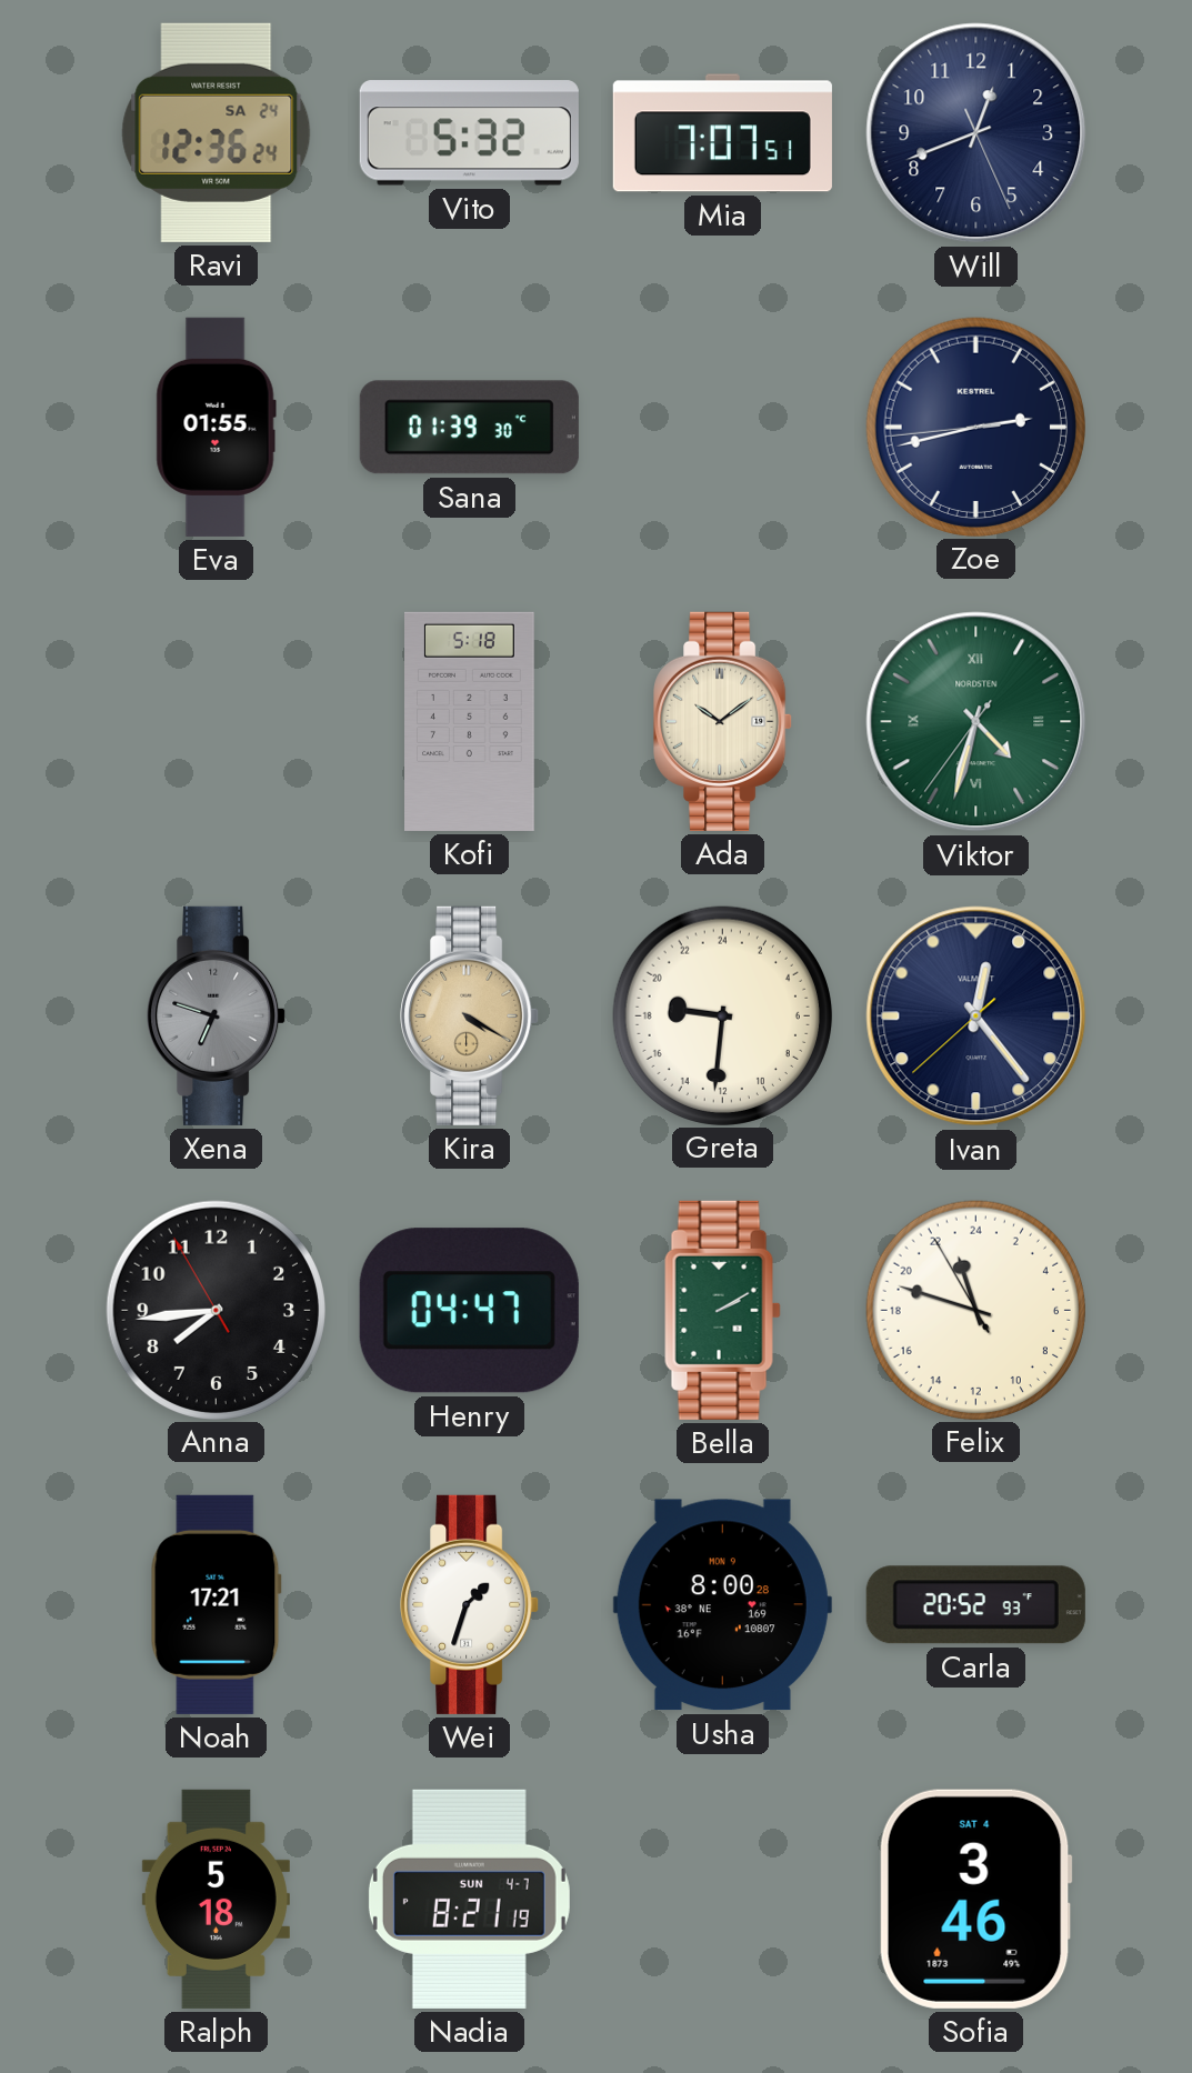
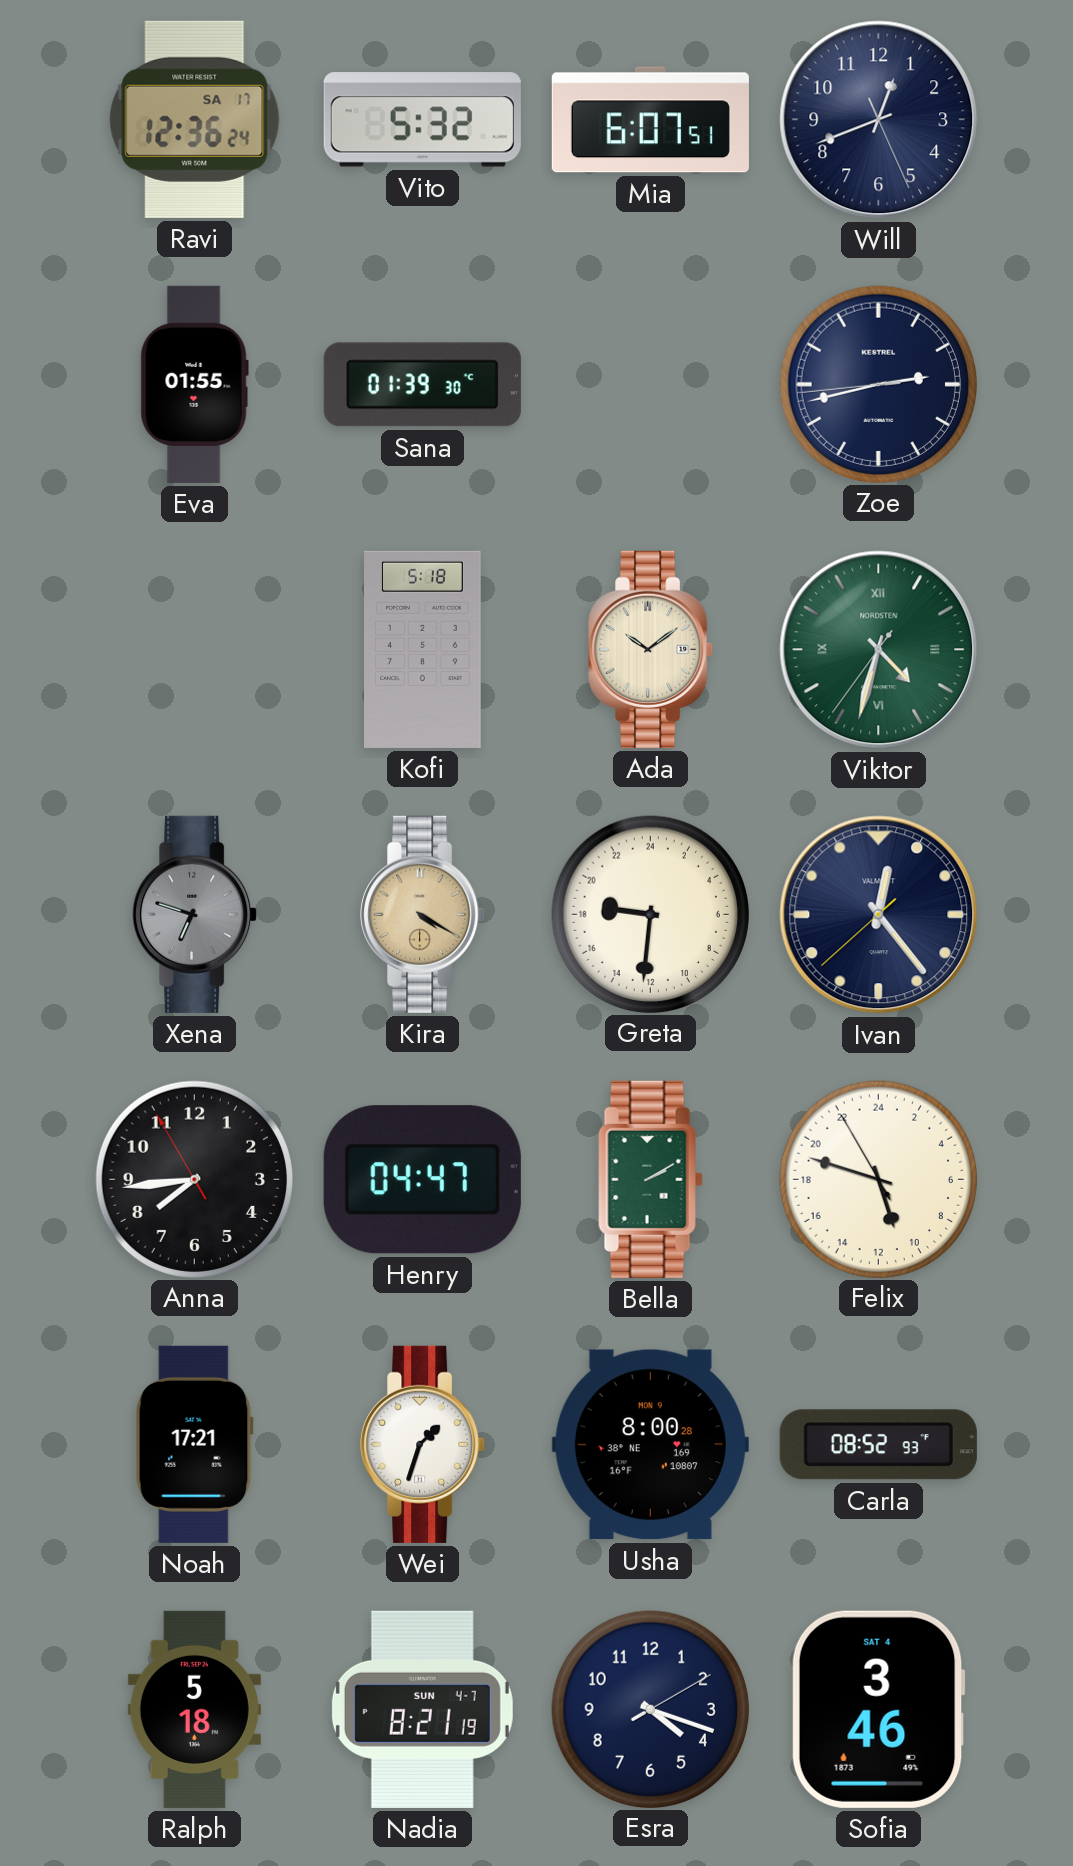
Ravi date: SA 24 -> SA 17 (195, 119)
Mia: 7:07 -> 6:07 (650, 120)
Felix: 22:47 -> 10:47 (878, 1179)
Carla: 20:52 -> 08:52 (878, 1445)
Esra: none -> 4:18 (650, 1709)
